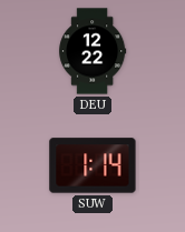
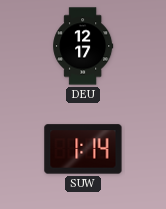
DEU: 12:22 -> 12:17 (83, 46)
